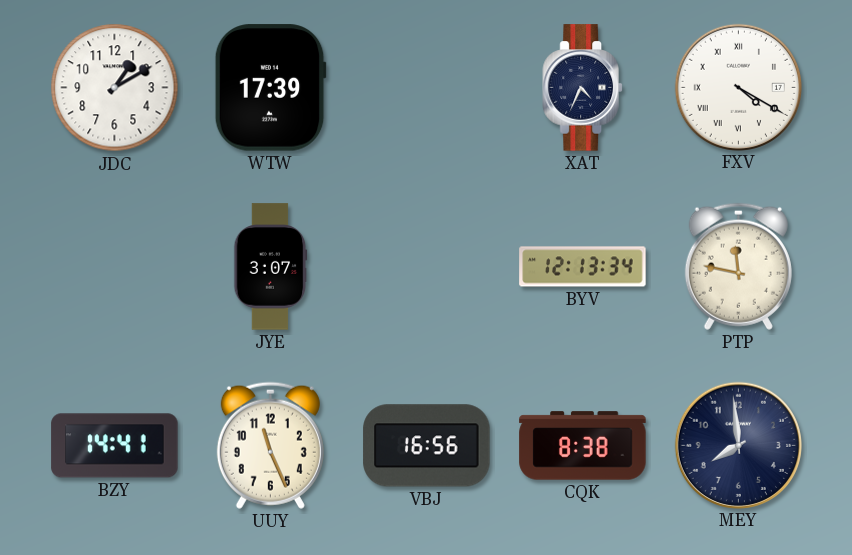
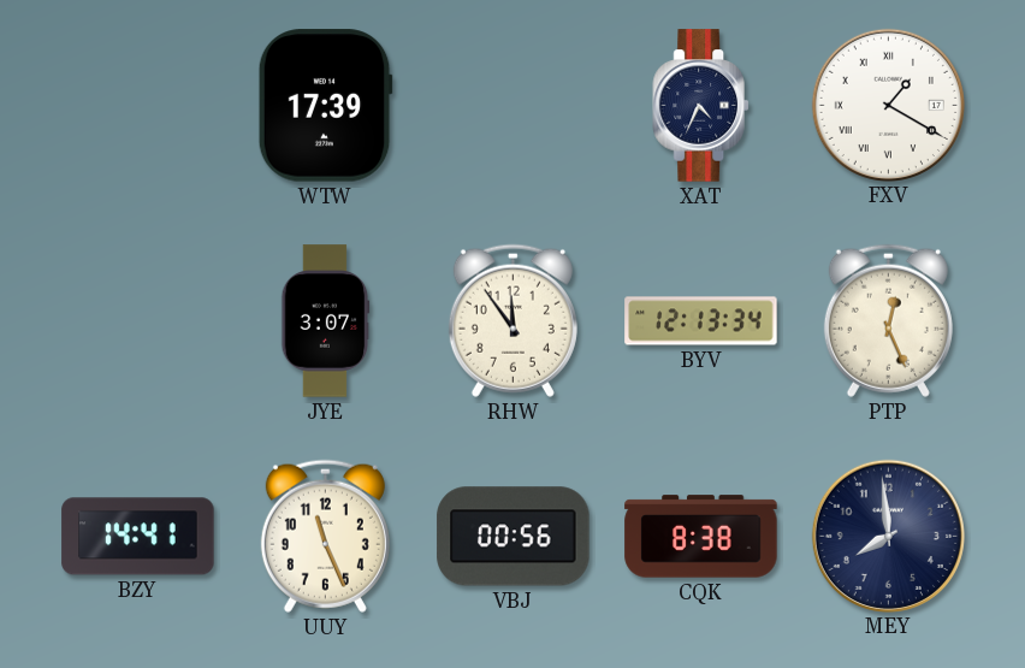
JDC: 1:10 -> none (115, 88)
FXV: 4:20 -> 1:20 (888, 105)
RHW: none -> 11:54 (512, 320)
PTP: 11:47 -> 12:26 (888, 320)
VBJ: 16:56 -> 00:56 (514, 537)
